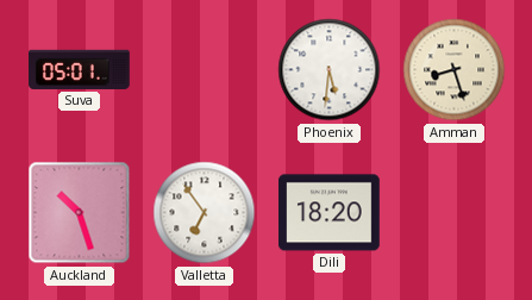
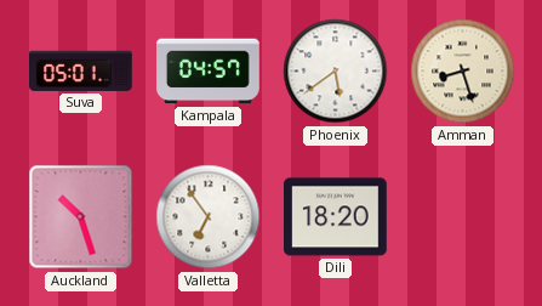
Kampala: none -> 04:57 (209, 72)
Phoenix: 5:31 -> 5:39 (336, 72)
